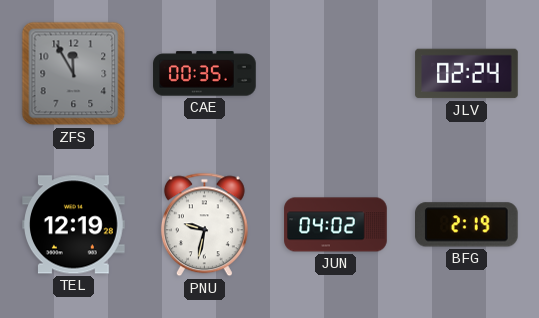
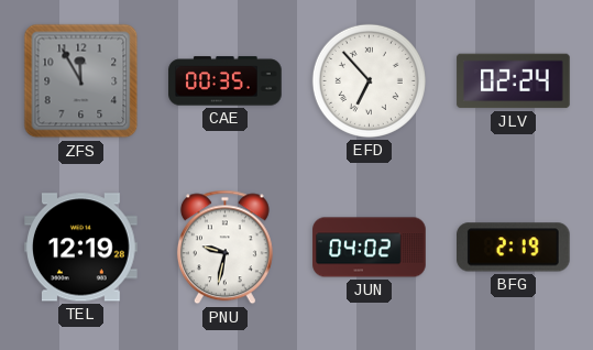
EFD: none -> 6:53 (369, 80)
